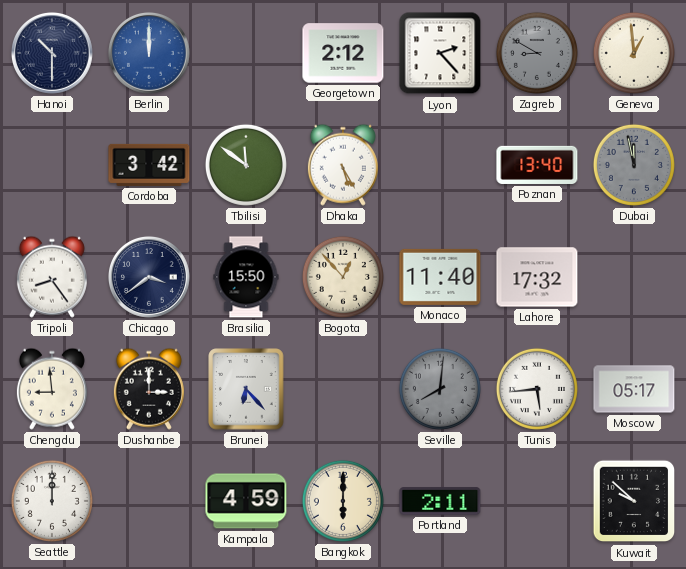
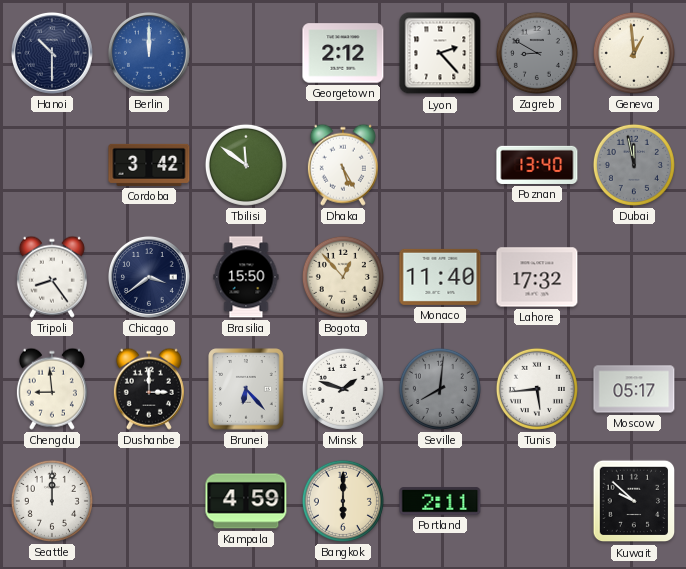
Minsk: none -> 1:48 (343, 389)
